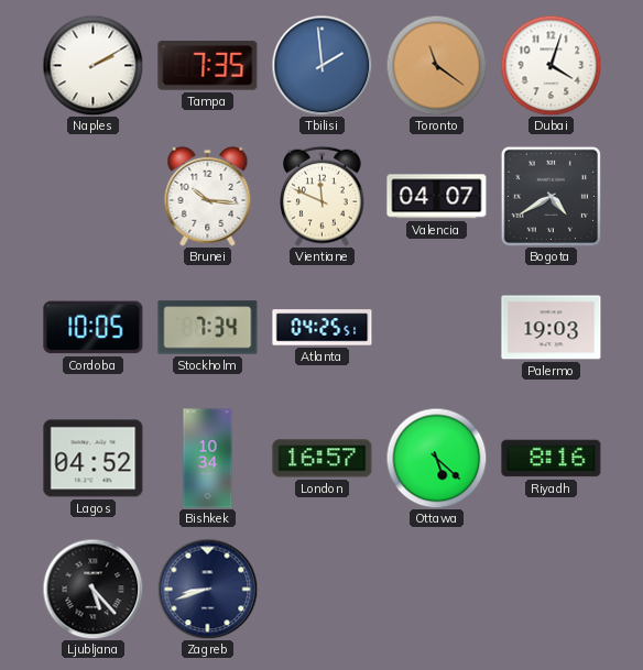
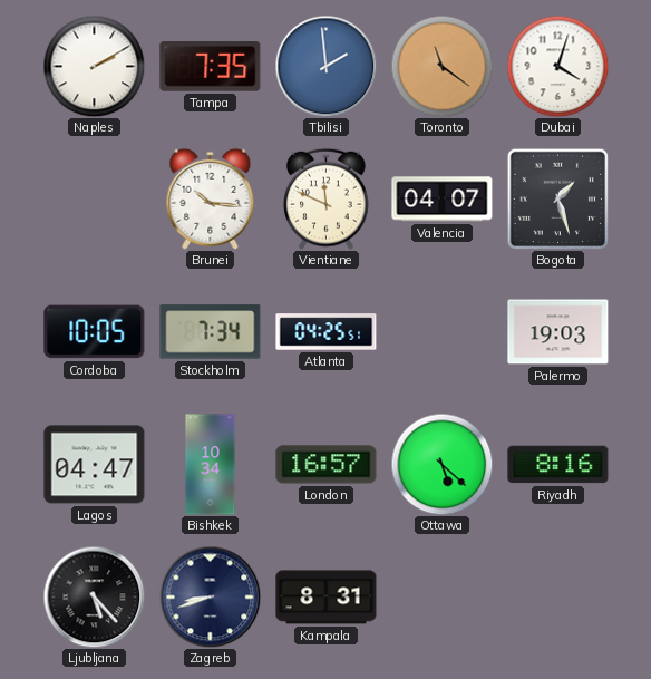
Bogota: 4:40 -> 1:27 (557, 198)
Lagos: 04:52 -> 04:47 (95, 465)
Kampala: none -> 8:31 (327, 598)
